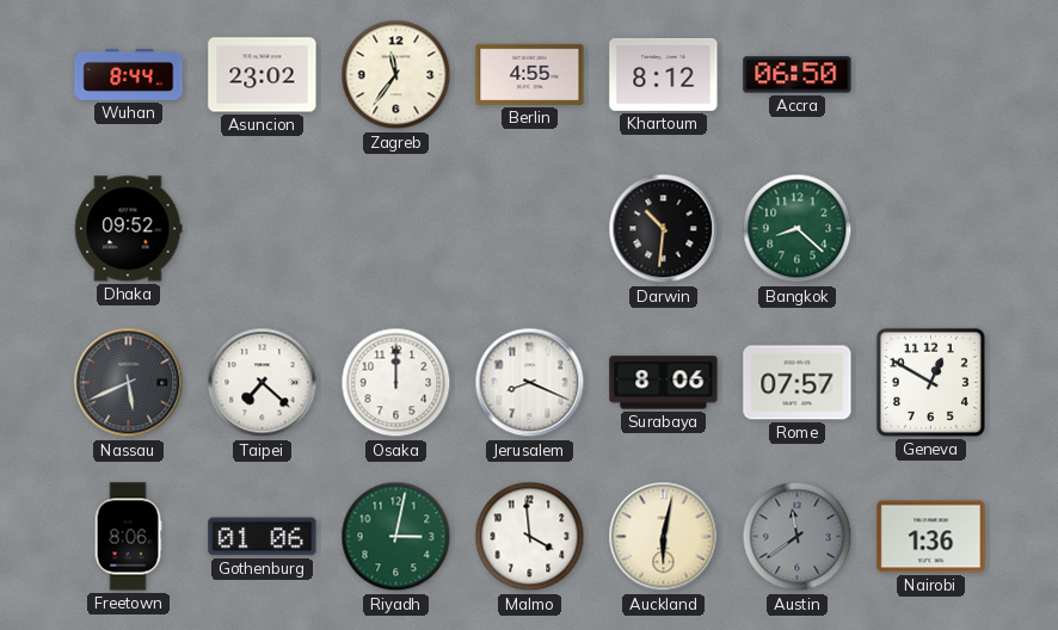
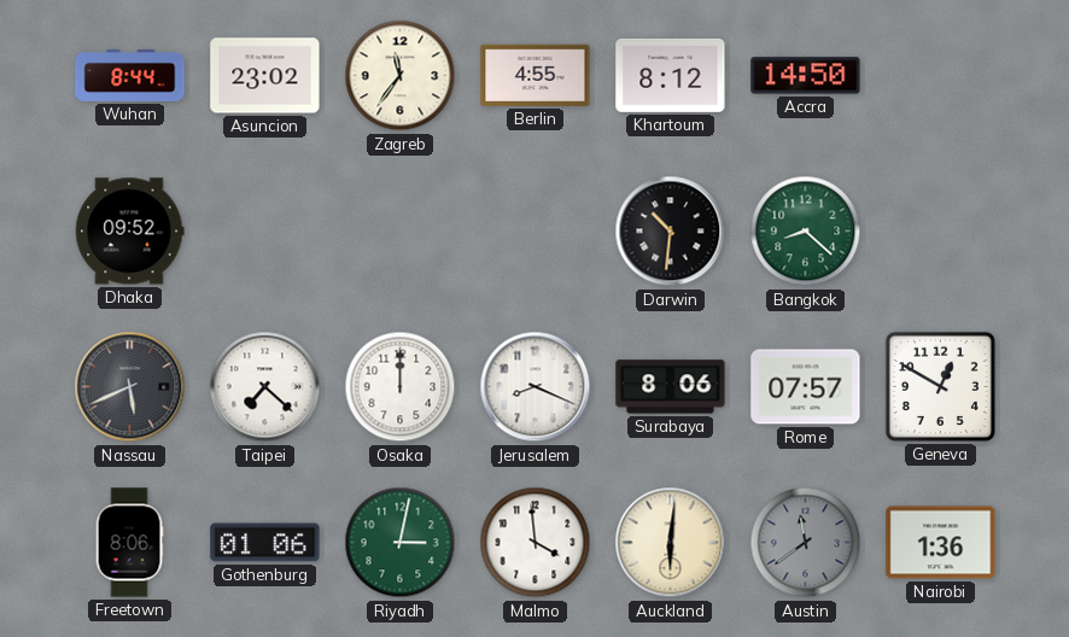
Accra: 06:50 -> 14:50 (806, 76)
Auckland: 6:02 -> 6:01 (671, 543)
